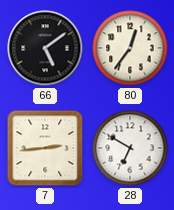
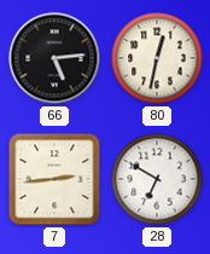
66: 5:09 -> 5:14 (54, 58)
80: 12:36 -> 12:32 (157, 58)
